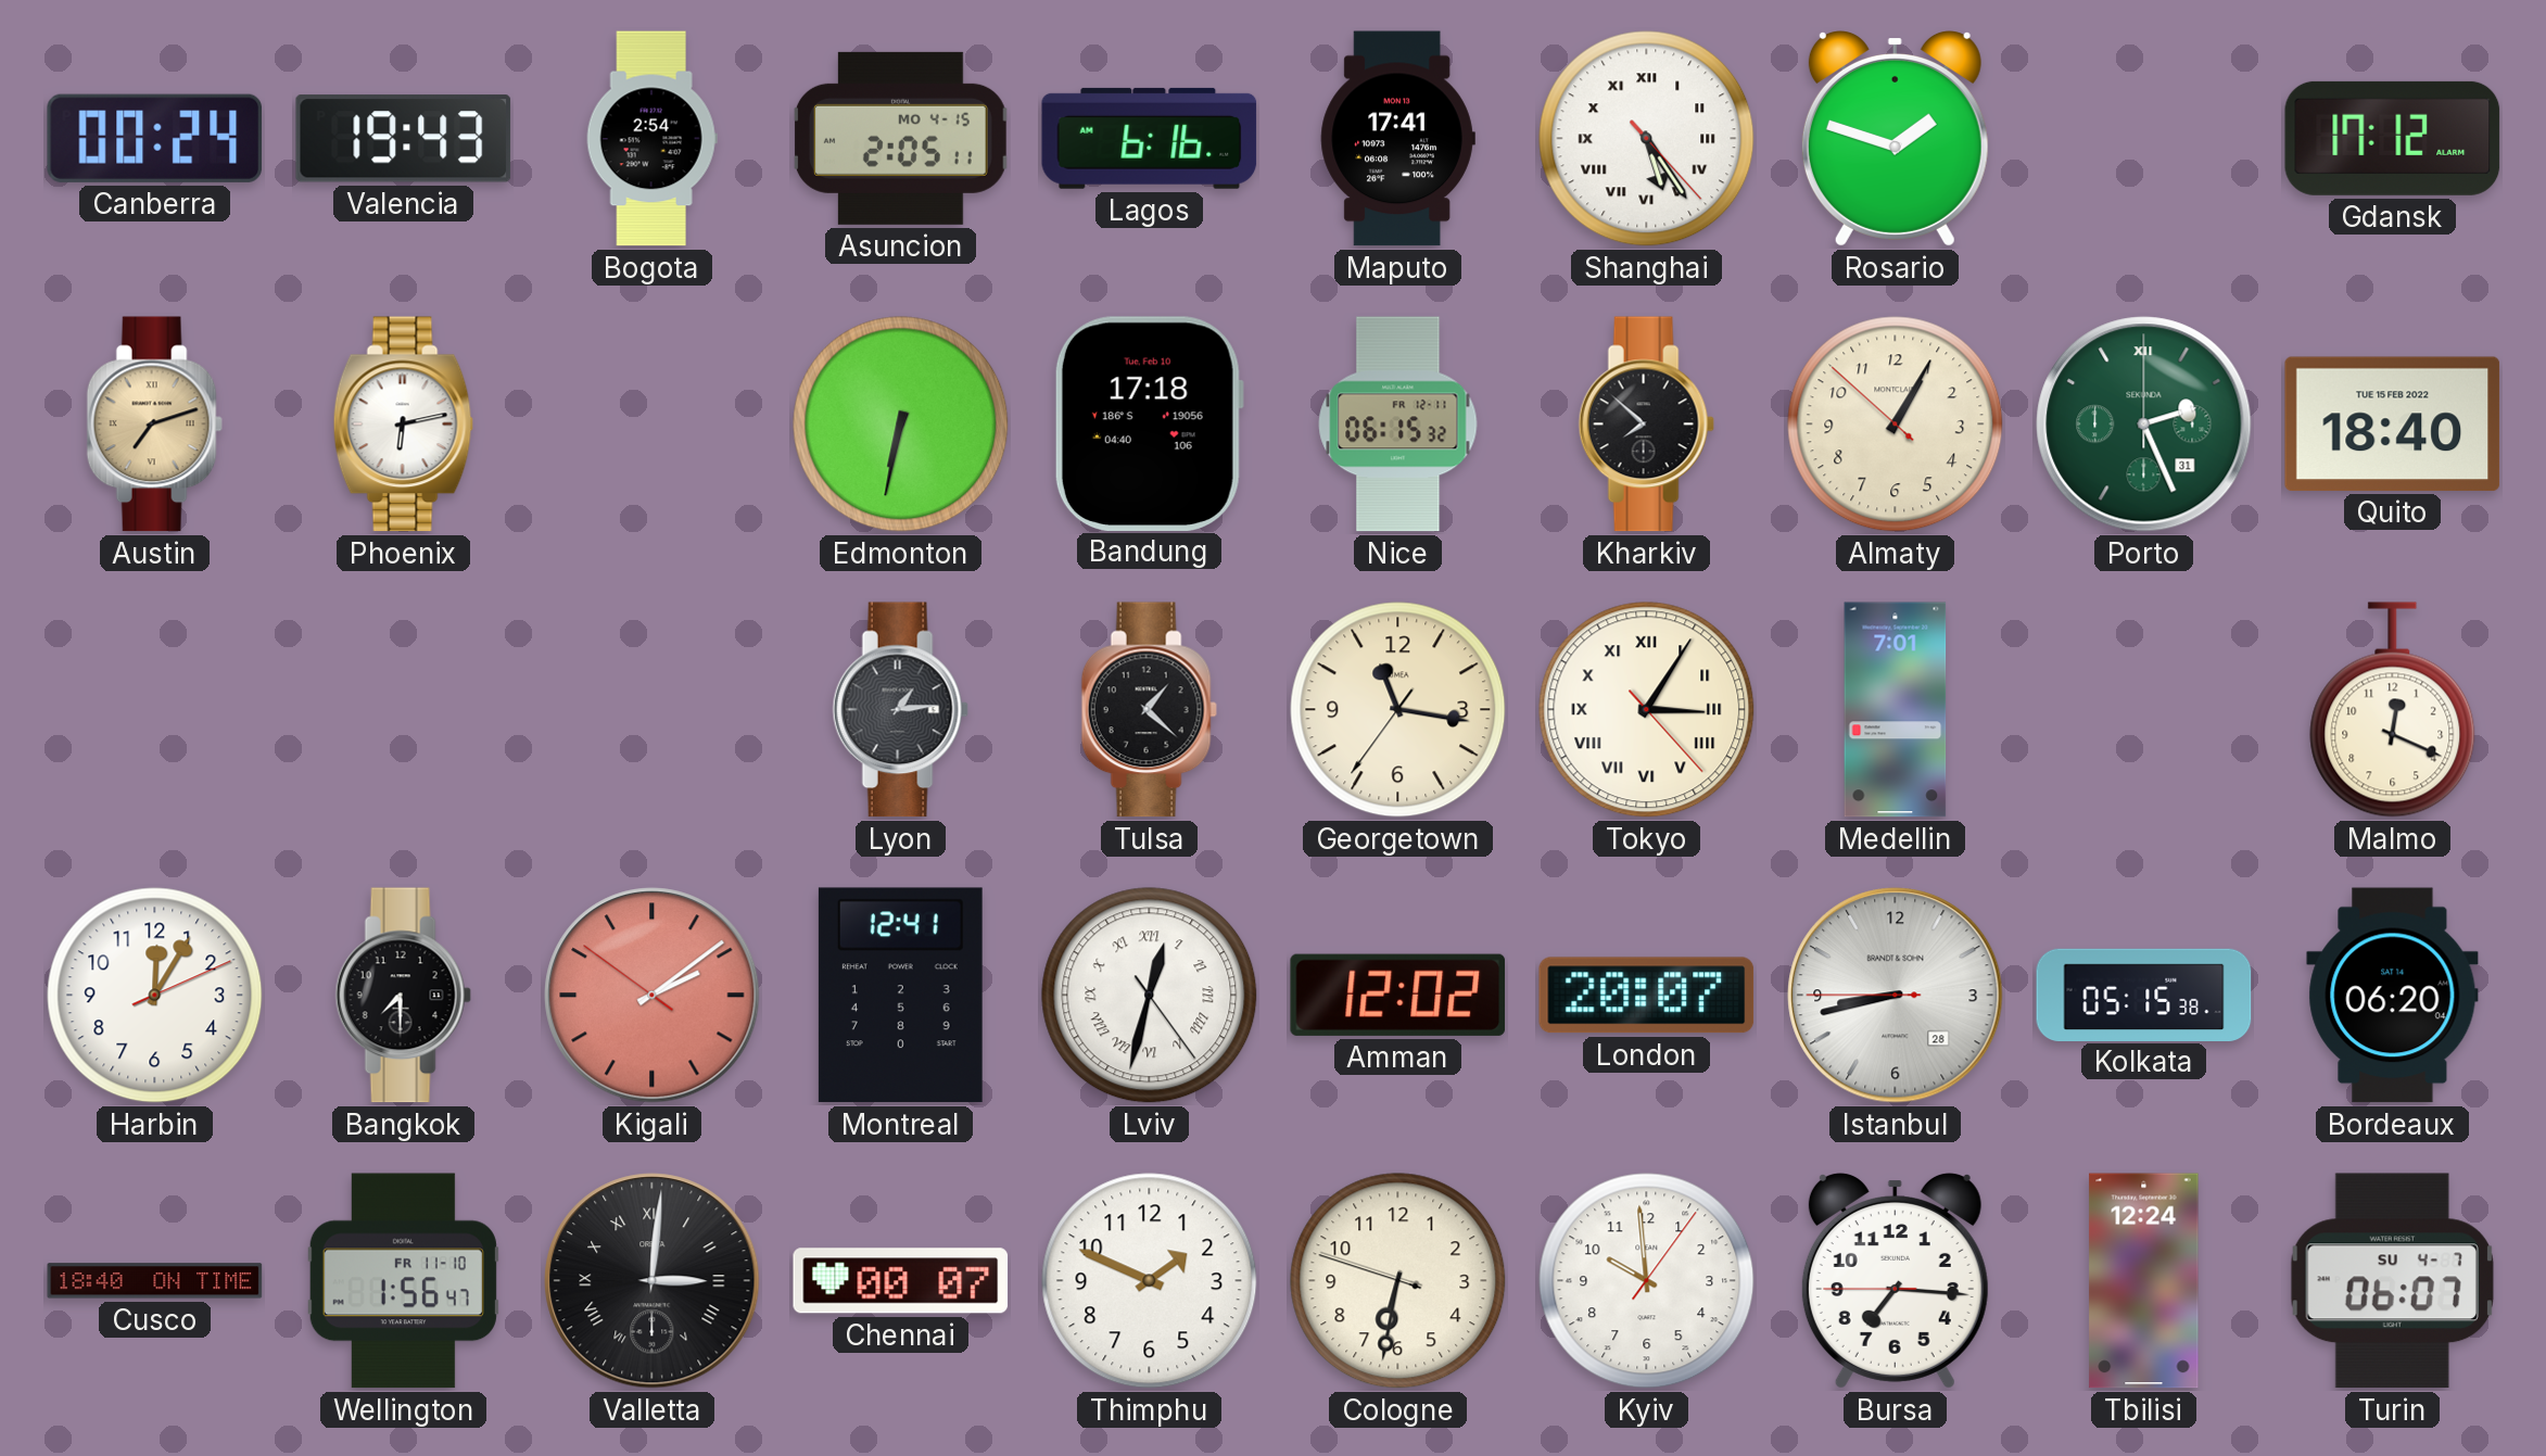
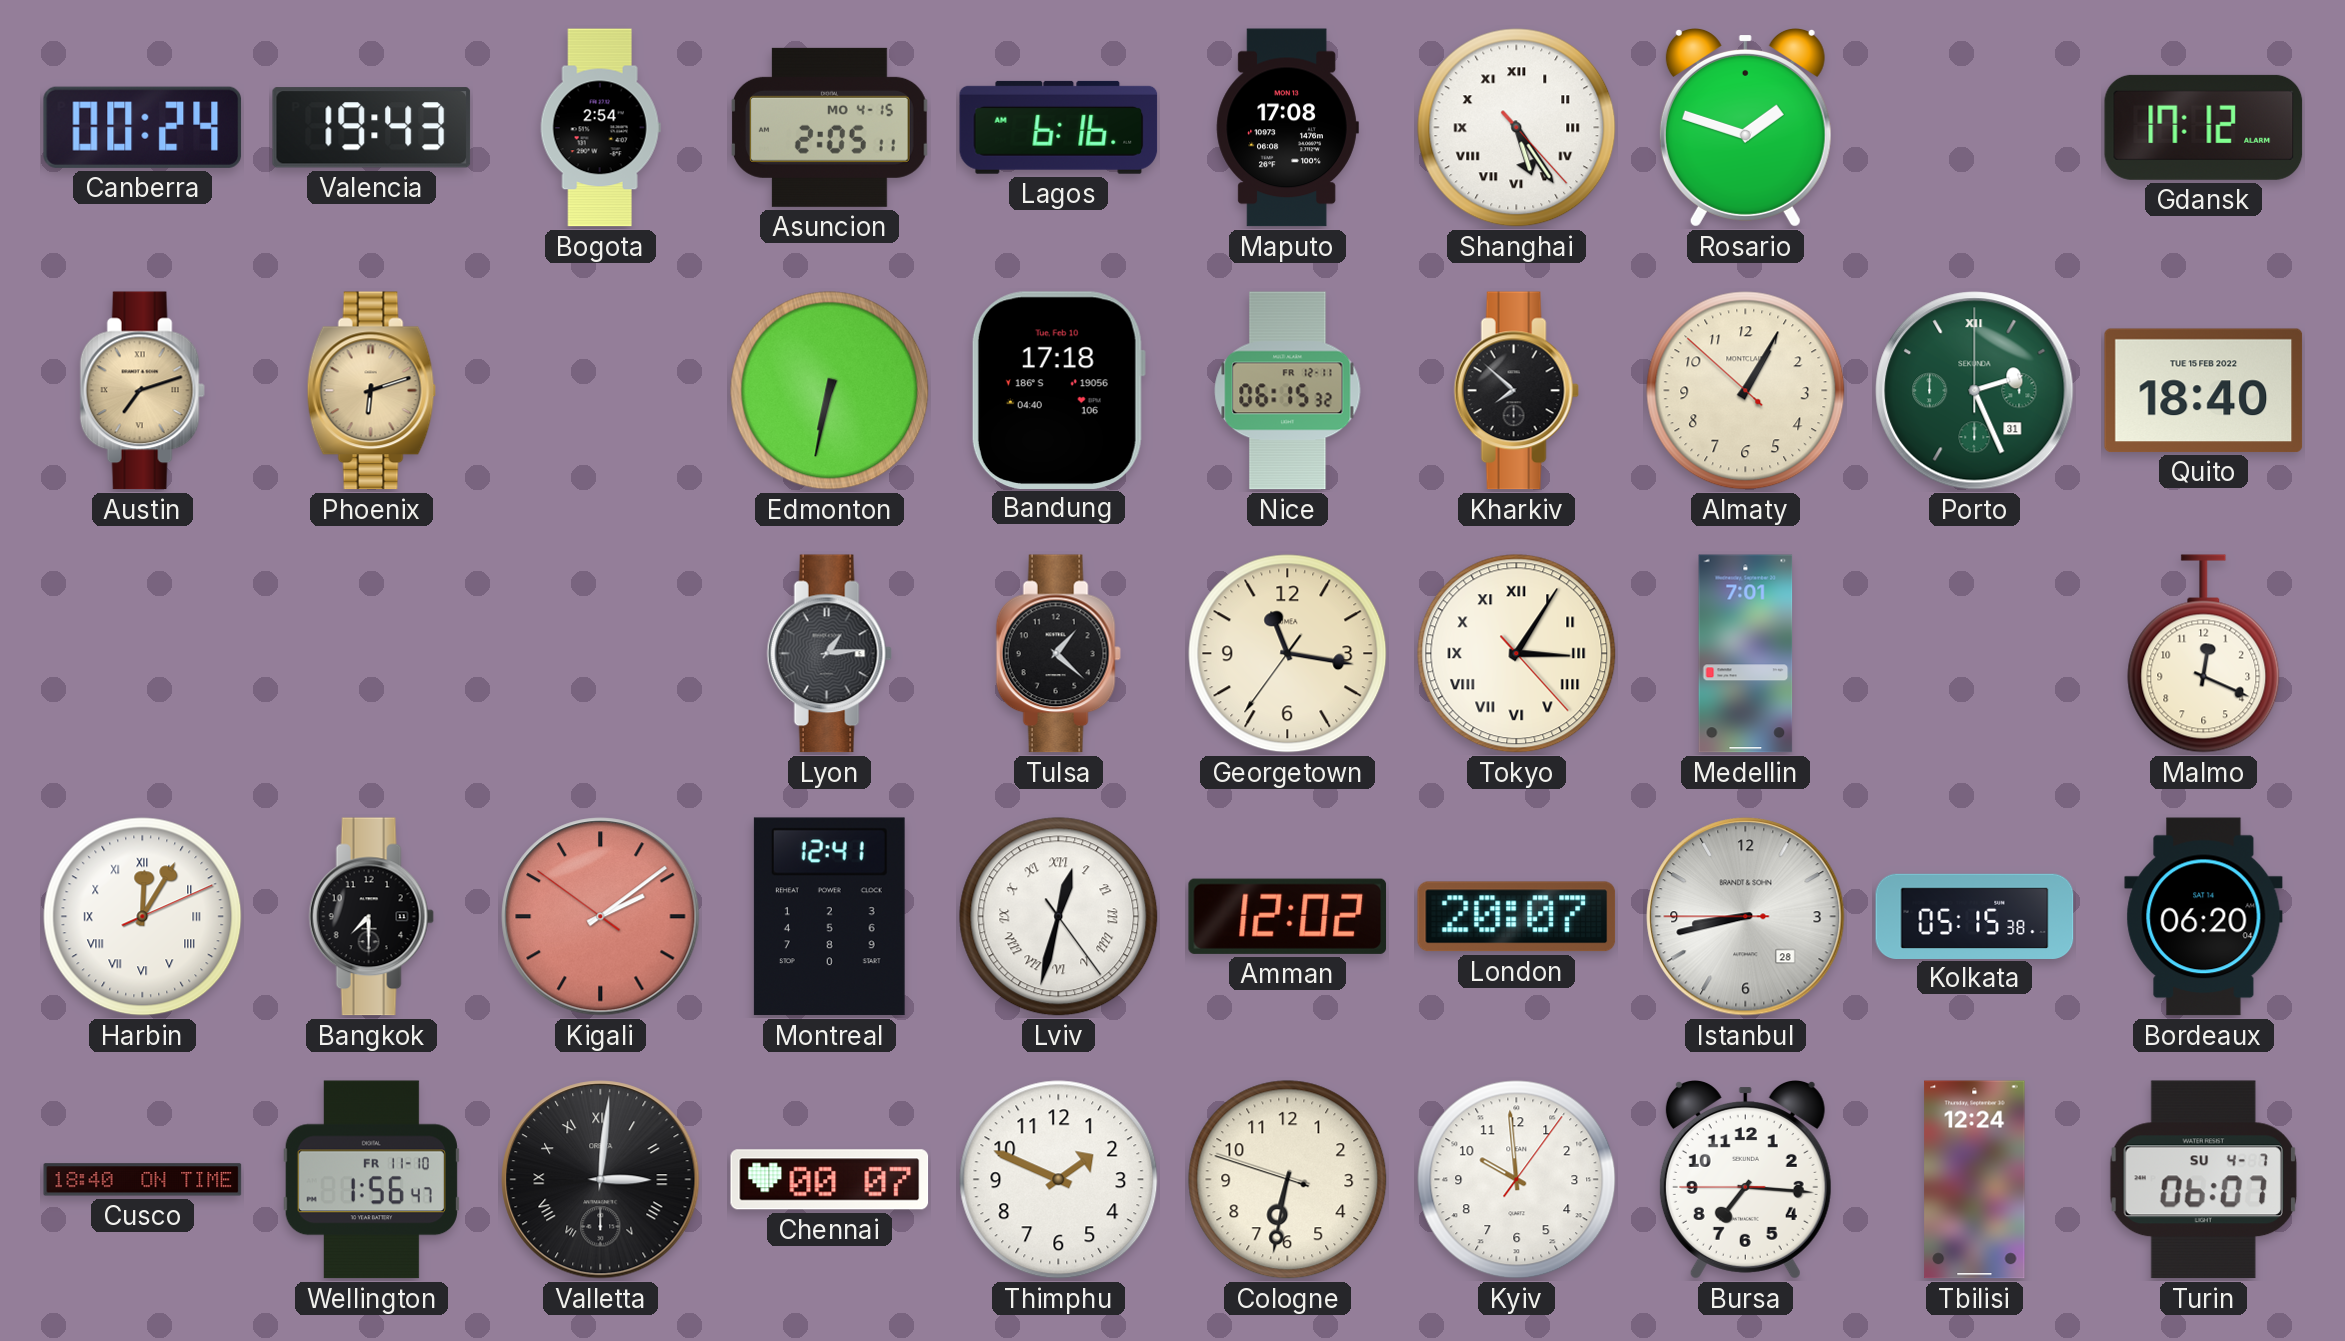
Maputo: 17:41 -> 17:08 (1287, 128)
Phoenix: 6:13 -> 6:12 (371, 391)
Phoenix dial: white -> champagne (371, 391)
Harbin numerals: Arabic -> Roman (143, 917)
